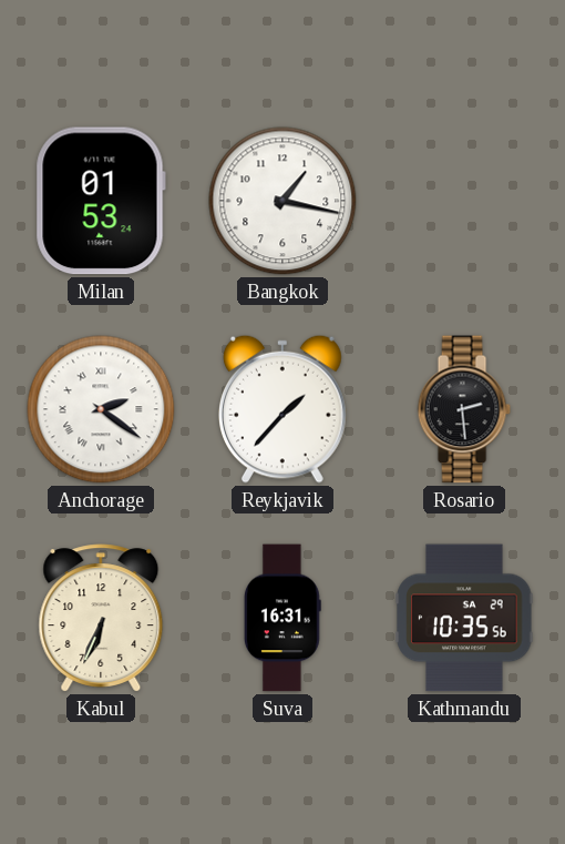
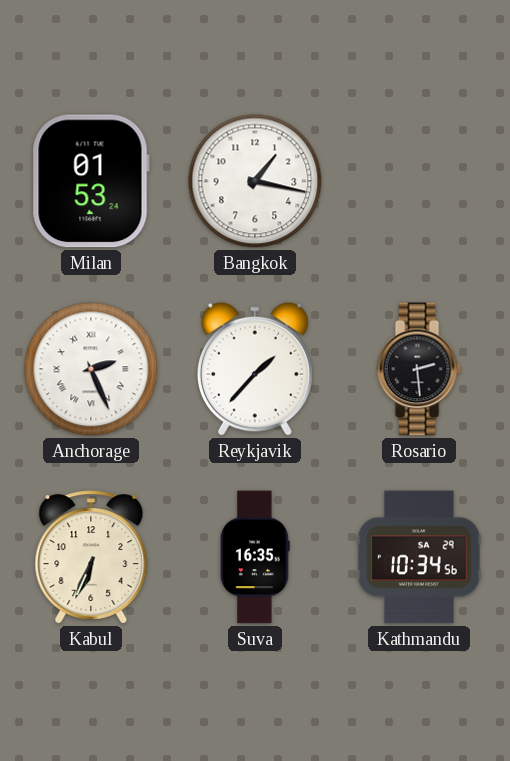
Anchorage: 2:21 -> 2:26 (91, 369)
Suva: 16:31 -> 16:35 (255, 557)
Kathmandu: 10:35 -> 10:34 (419, 557)
